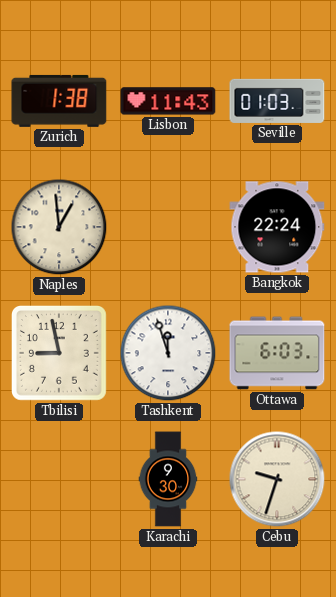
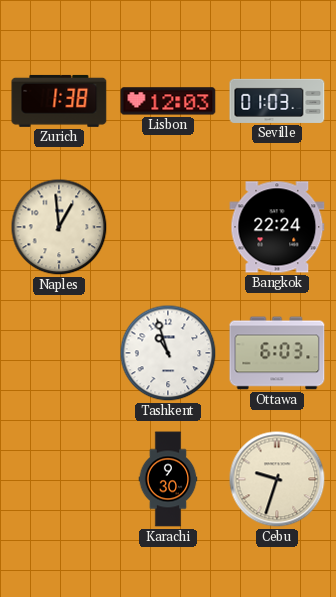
Lisbon: 11:43 -> 12:03 (168, 101)
Tbilisi: 8:58 -> none (60, 354)
Tashkent: 11:57 -> 10:57 (168, 353)
